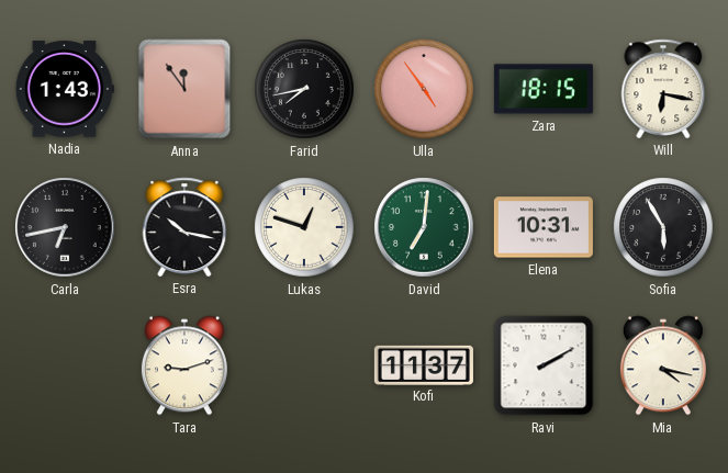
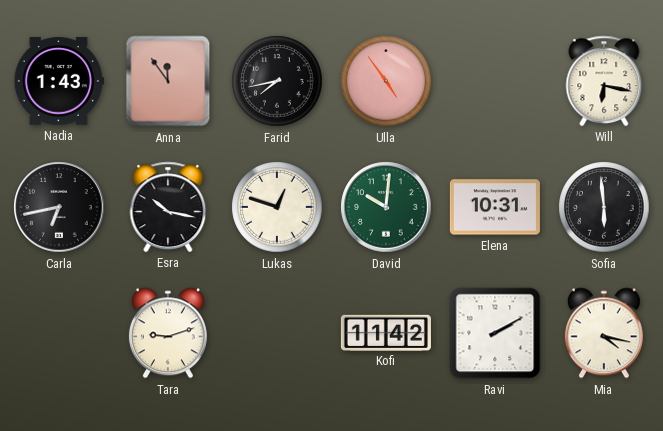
Zara: 18:15 -> none (544, 89)
David: 7:01 -> 10:01 (386, 207)
Sofia: 5:55 -> 5:59 (604, 207)
Kofi: 11:37 -> 11:42 (386, 332)
